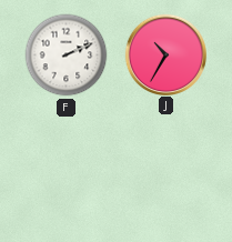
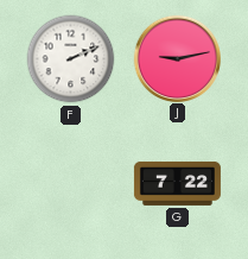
J: 10:35 -> 9:13 (177, 58)
G: none -> 7:22 (177, 183)
